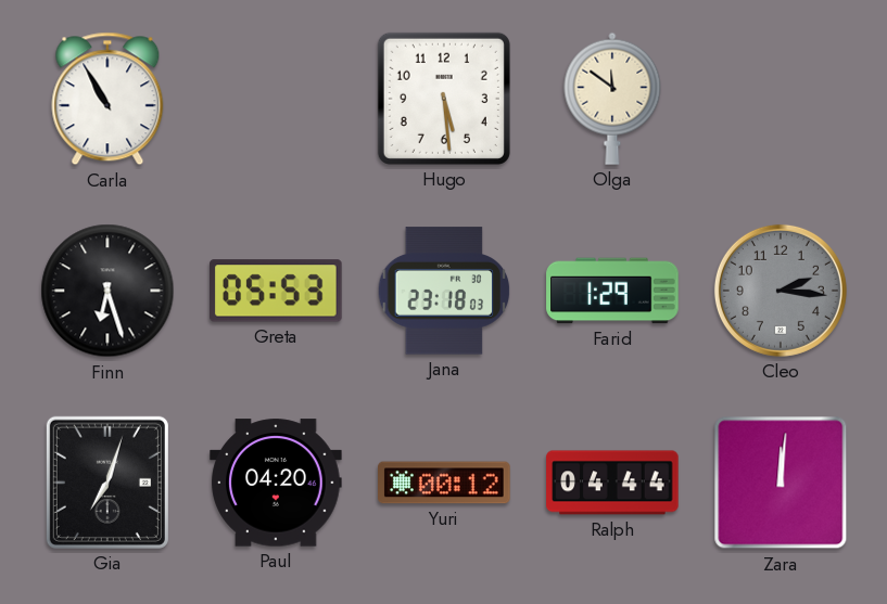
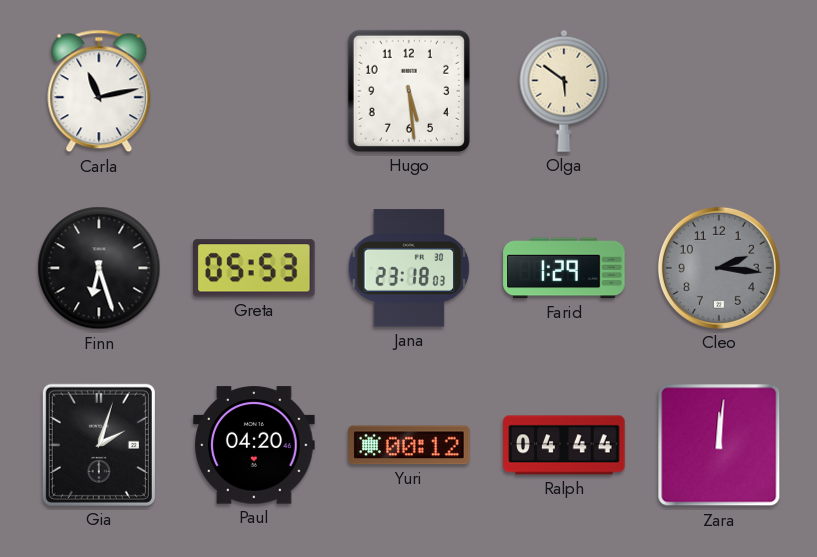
Carla: 10:55 -> 11:13 (99, 91)
Olga: 11:51 -> 5:51 (564, 91)
Gia: 7:03 -> 2:03 (99, 445)
